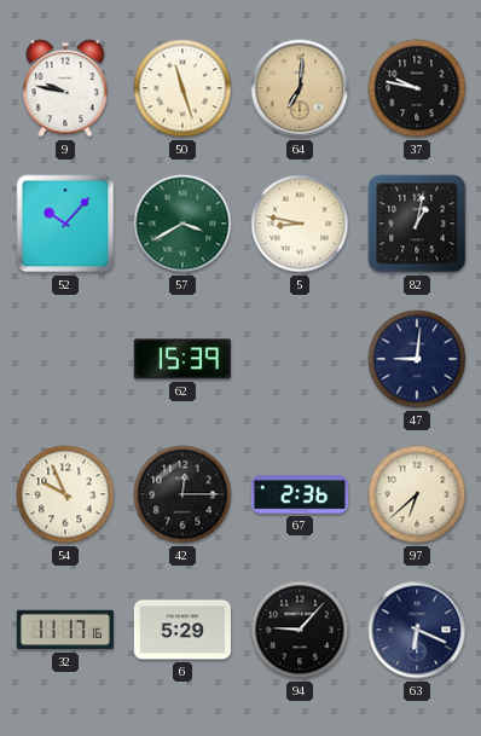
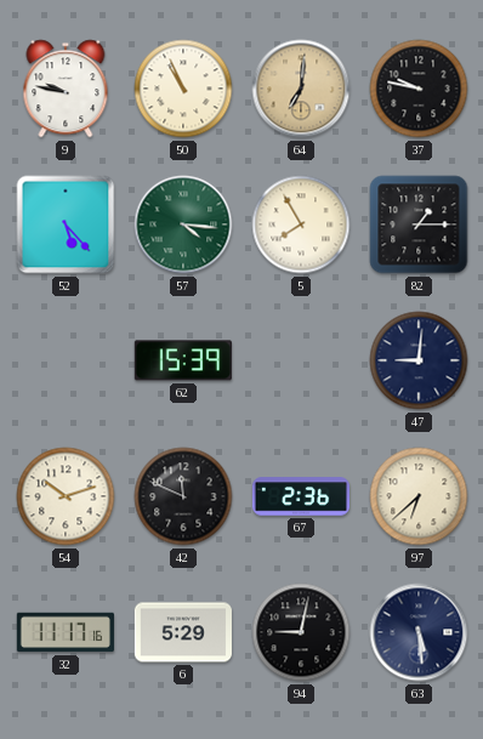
50: 11:27 -> 10:56 (183, 89)
52: 10:07 -> 5:23 (66, 224)
57: 3:40 -> 4:16 (183, 224)
5: 8:47 -> 7:55 (301, 224)
82: 1:02 -> 1:15 (419, 224)
54: 9:56 -> 10:12 (66, 496)
42: 12:15 -> 11:49 (183, 496)
94: 9:07 -> 9:02 (301, 632)
63: 6:19 -> 5:29 (419, 632)
